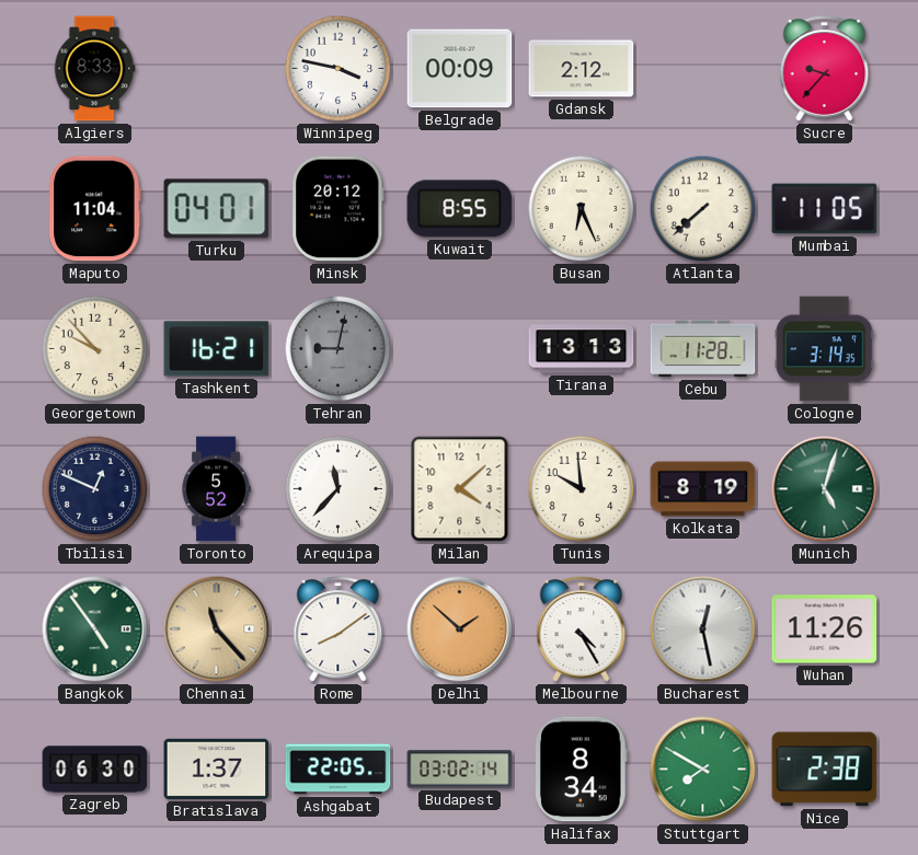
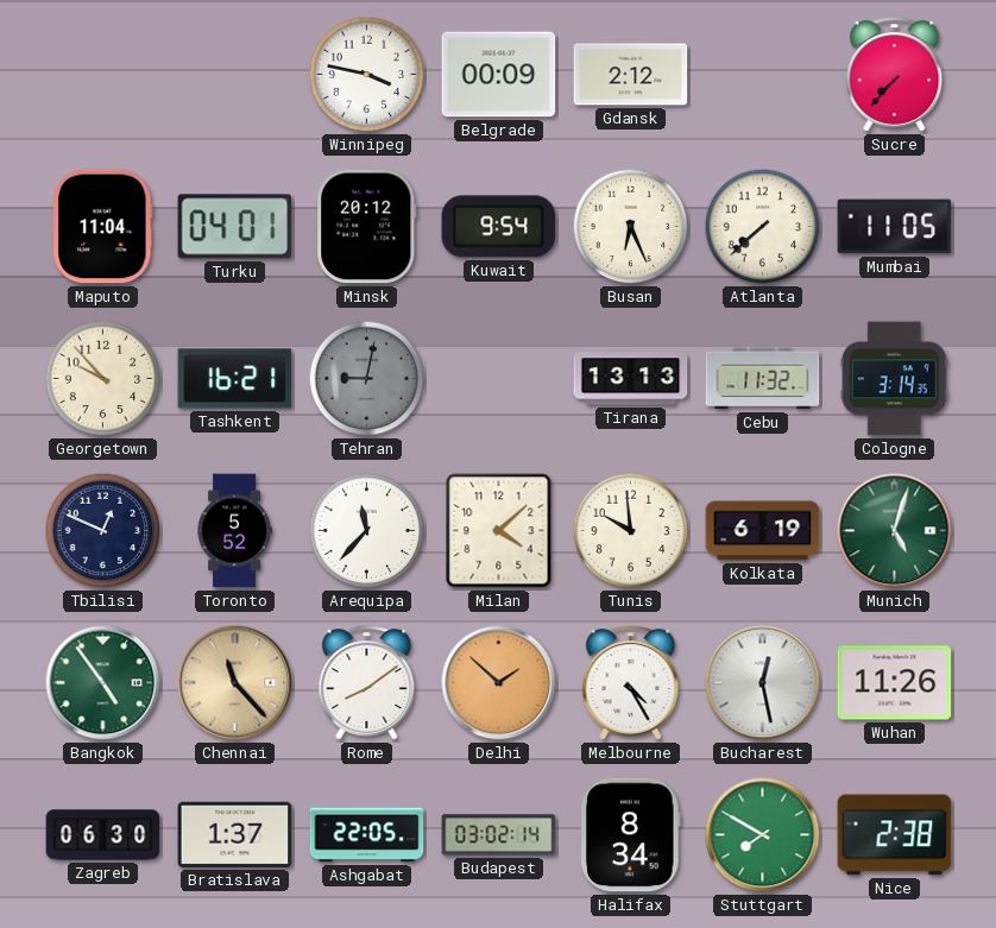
Algiers: 8:33 -> none (94, 69)
Sucre: 9:37 -> 7:37 (895, 75)
Kuwait: 8:55 -> 9:54 (499, 227)
Cebu: 11:28 -> 11:32 (763, 379)
Kolkata: 8:19 -> 6:19 (763, 531)
